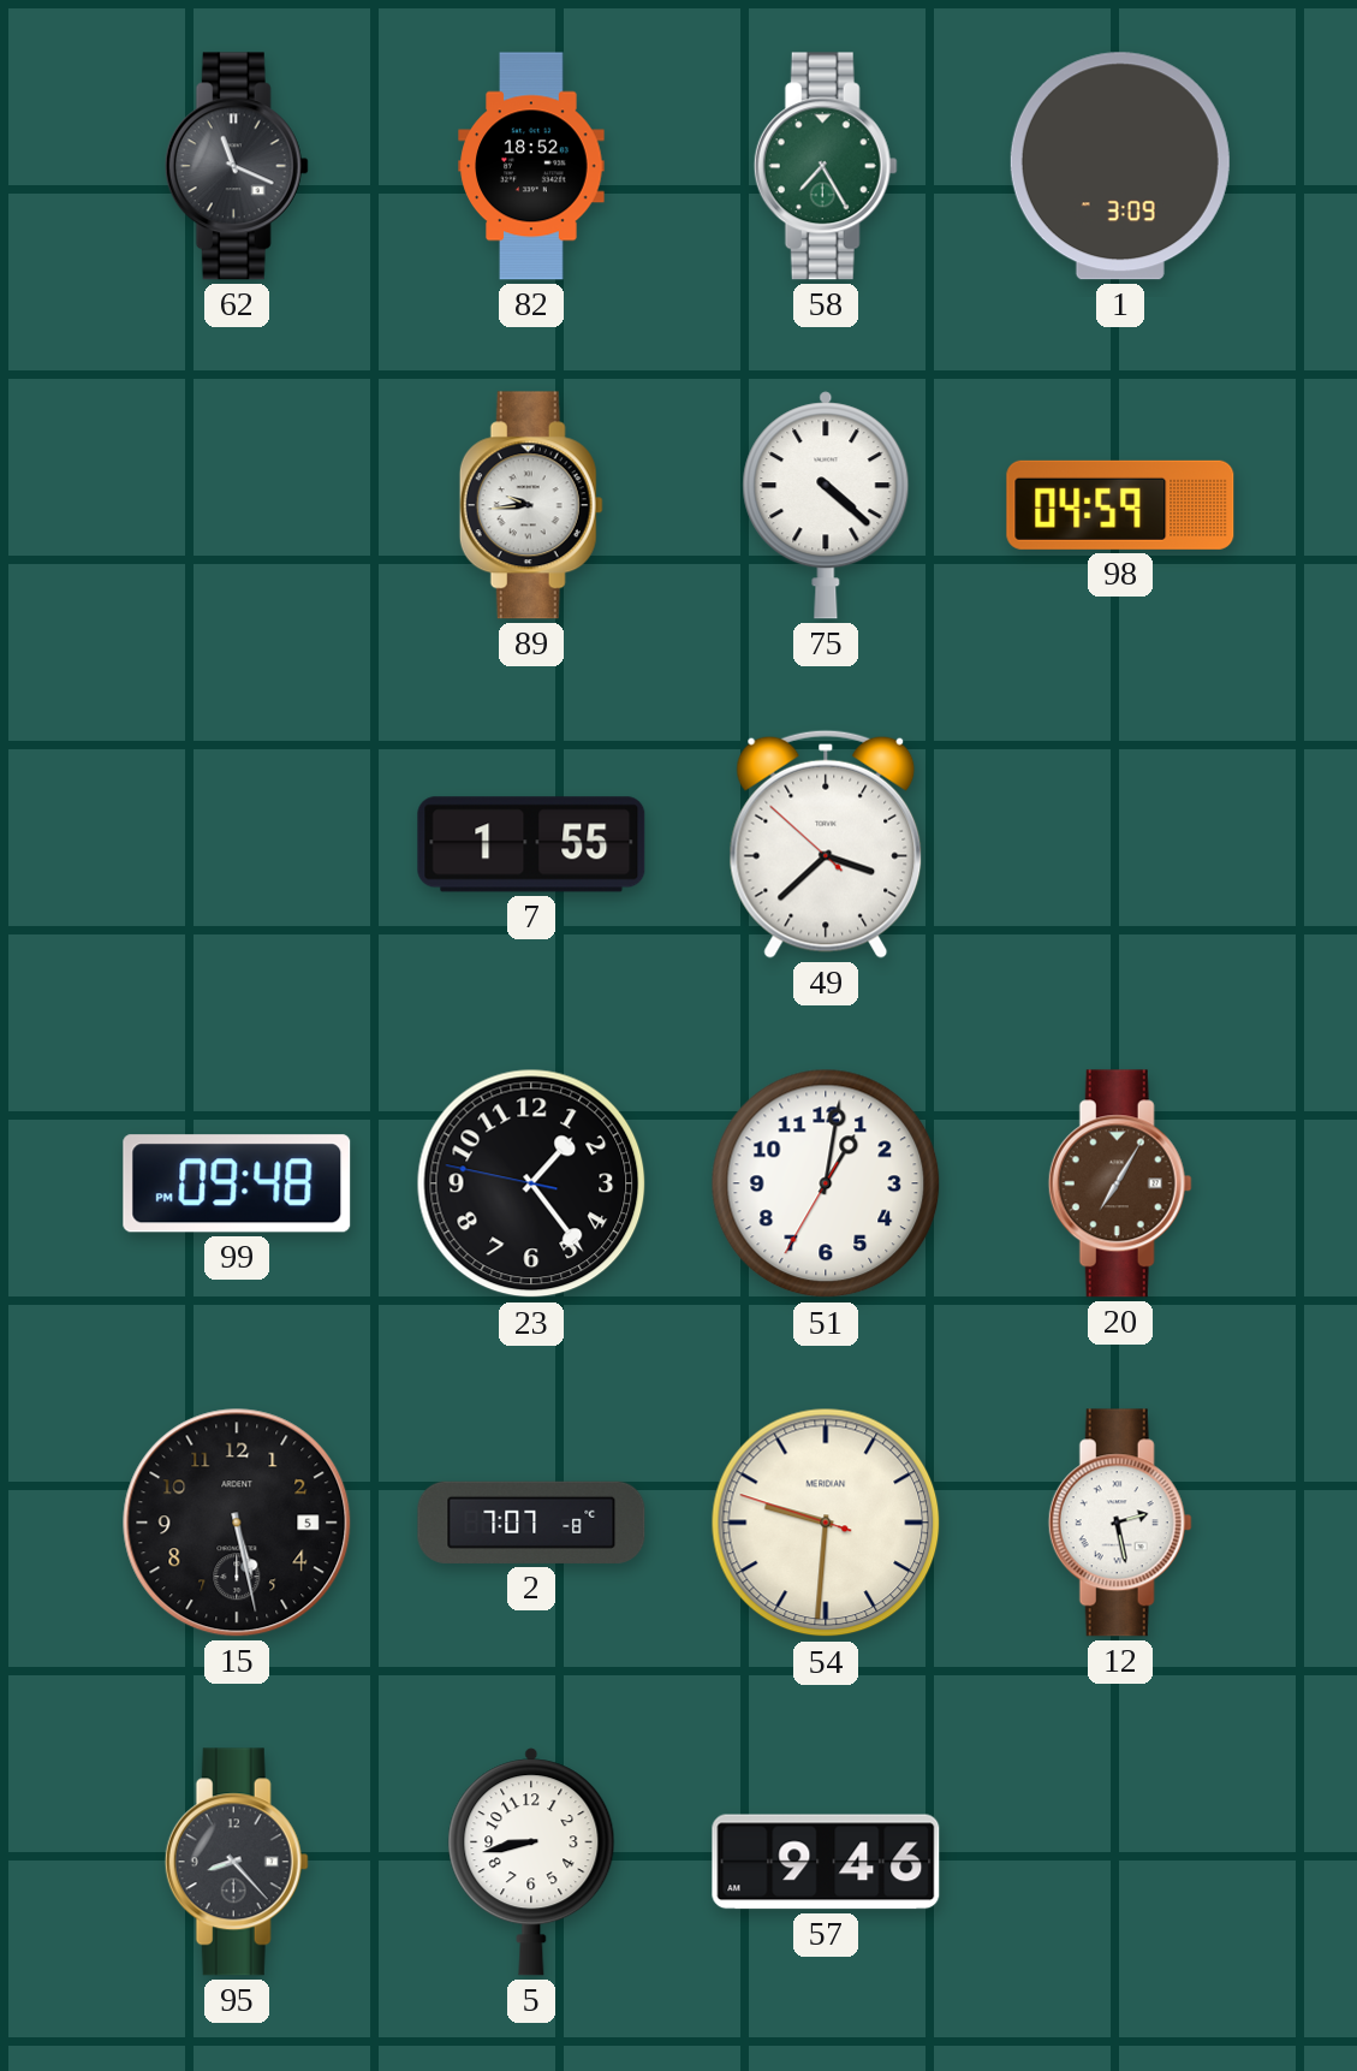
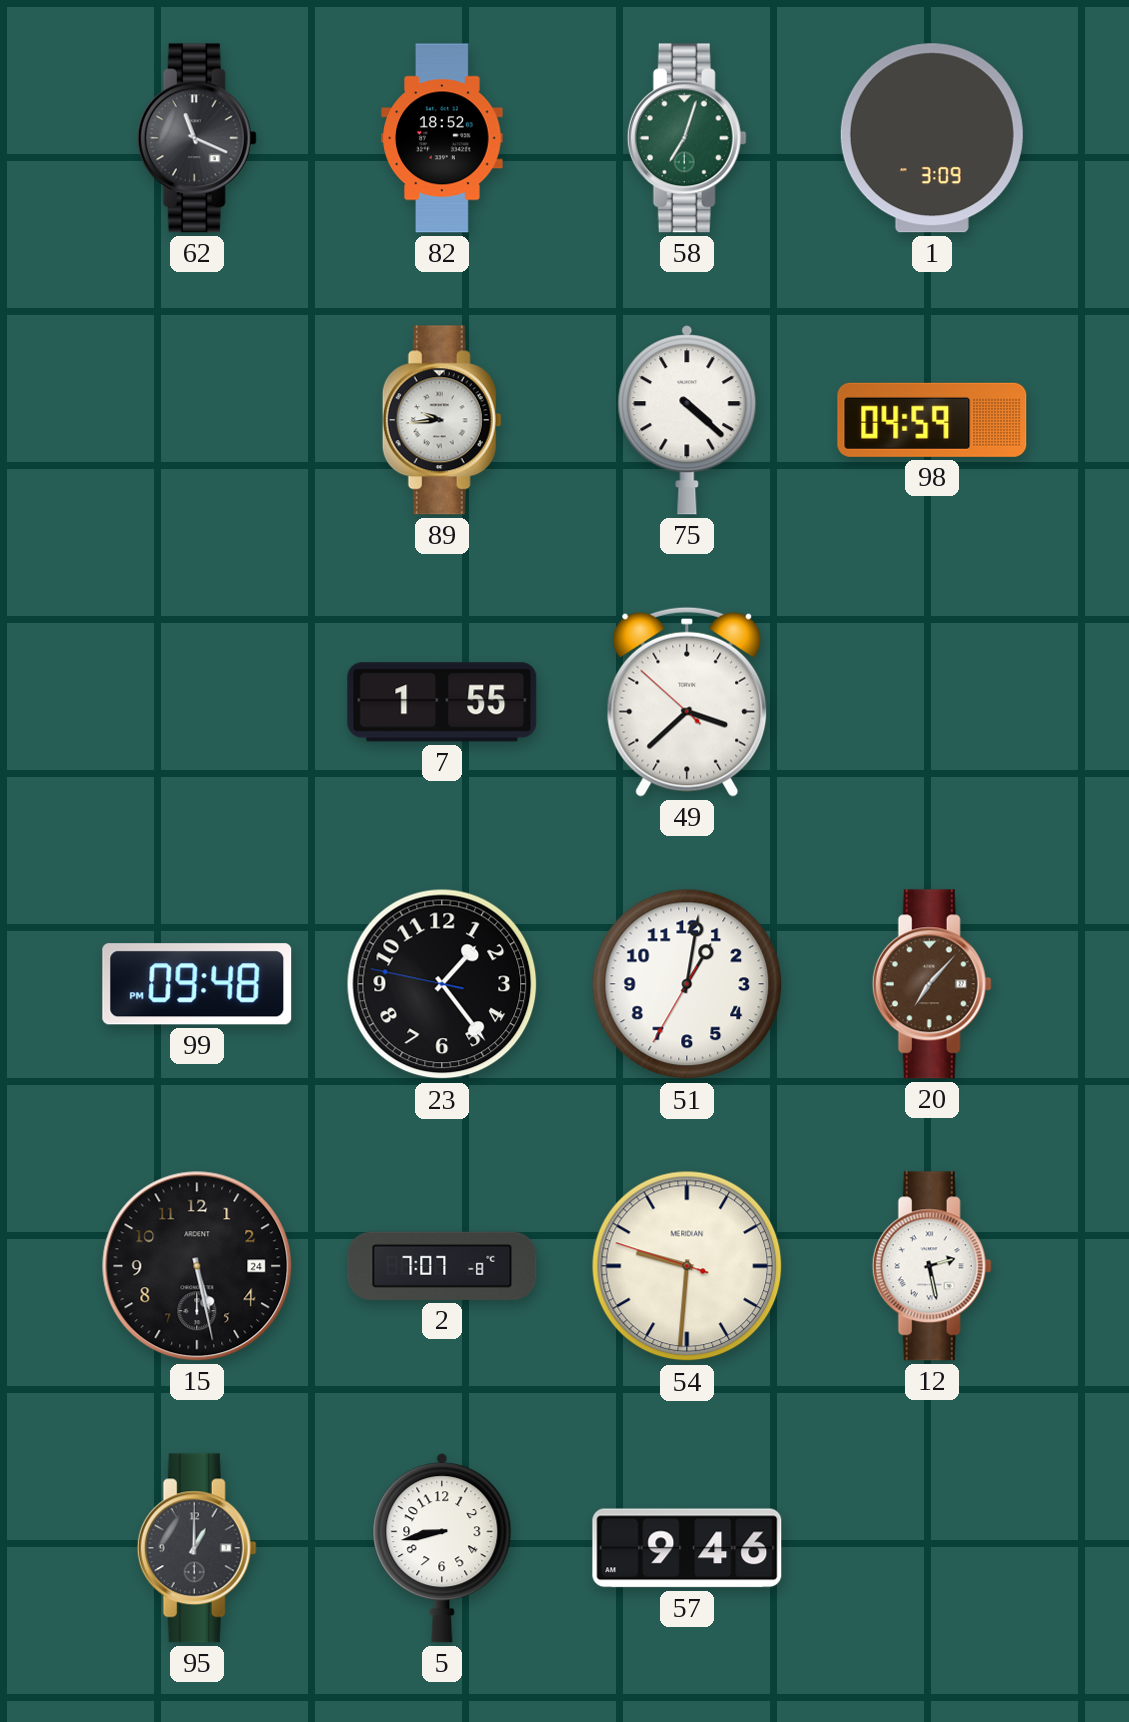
58: 7:25 -> 7:03 (687, 138)
20: 7:05 -> 7:07 (932, 984)
15 date: 5 -> 24 (197, 1266)
95: 8:23 -> 1:00 (197, 1548)
